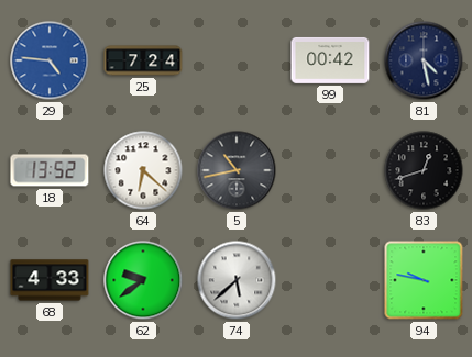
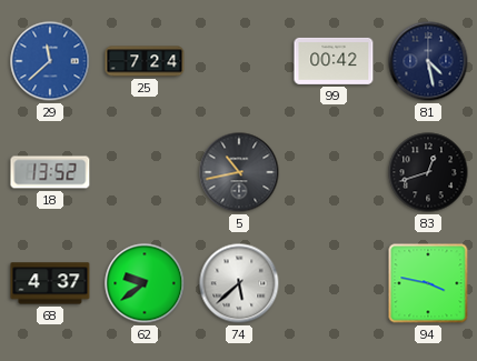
29: 4:46 -> 11:38 (50, 61)
64: 6:22 -> none (143, 170)
68: 4:33 -> 4:37 (50, 283)
94: 9:47 -> 3:47 (428, 283)
